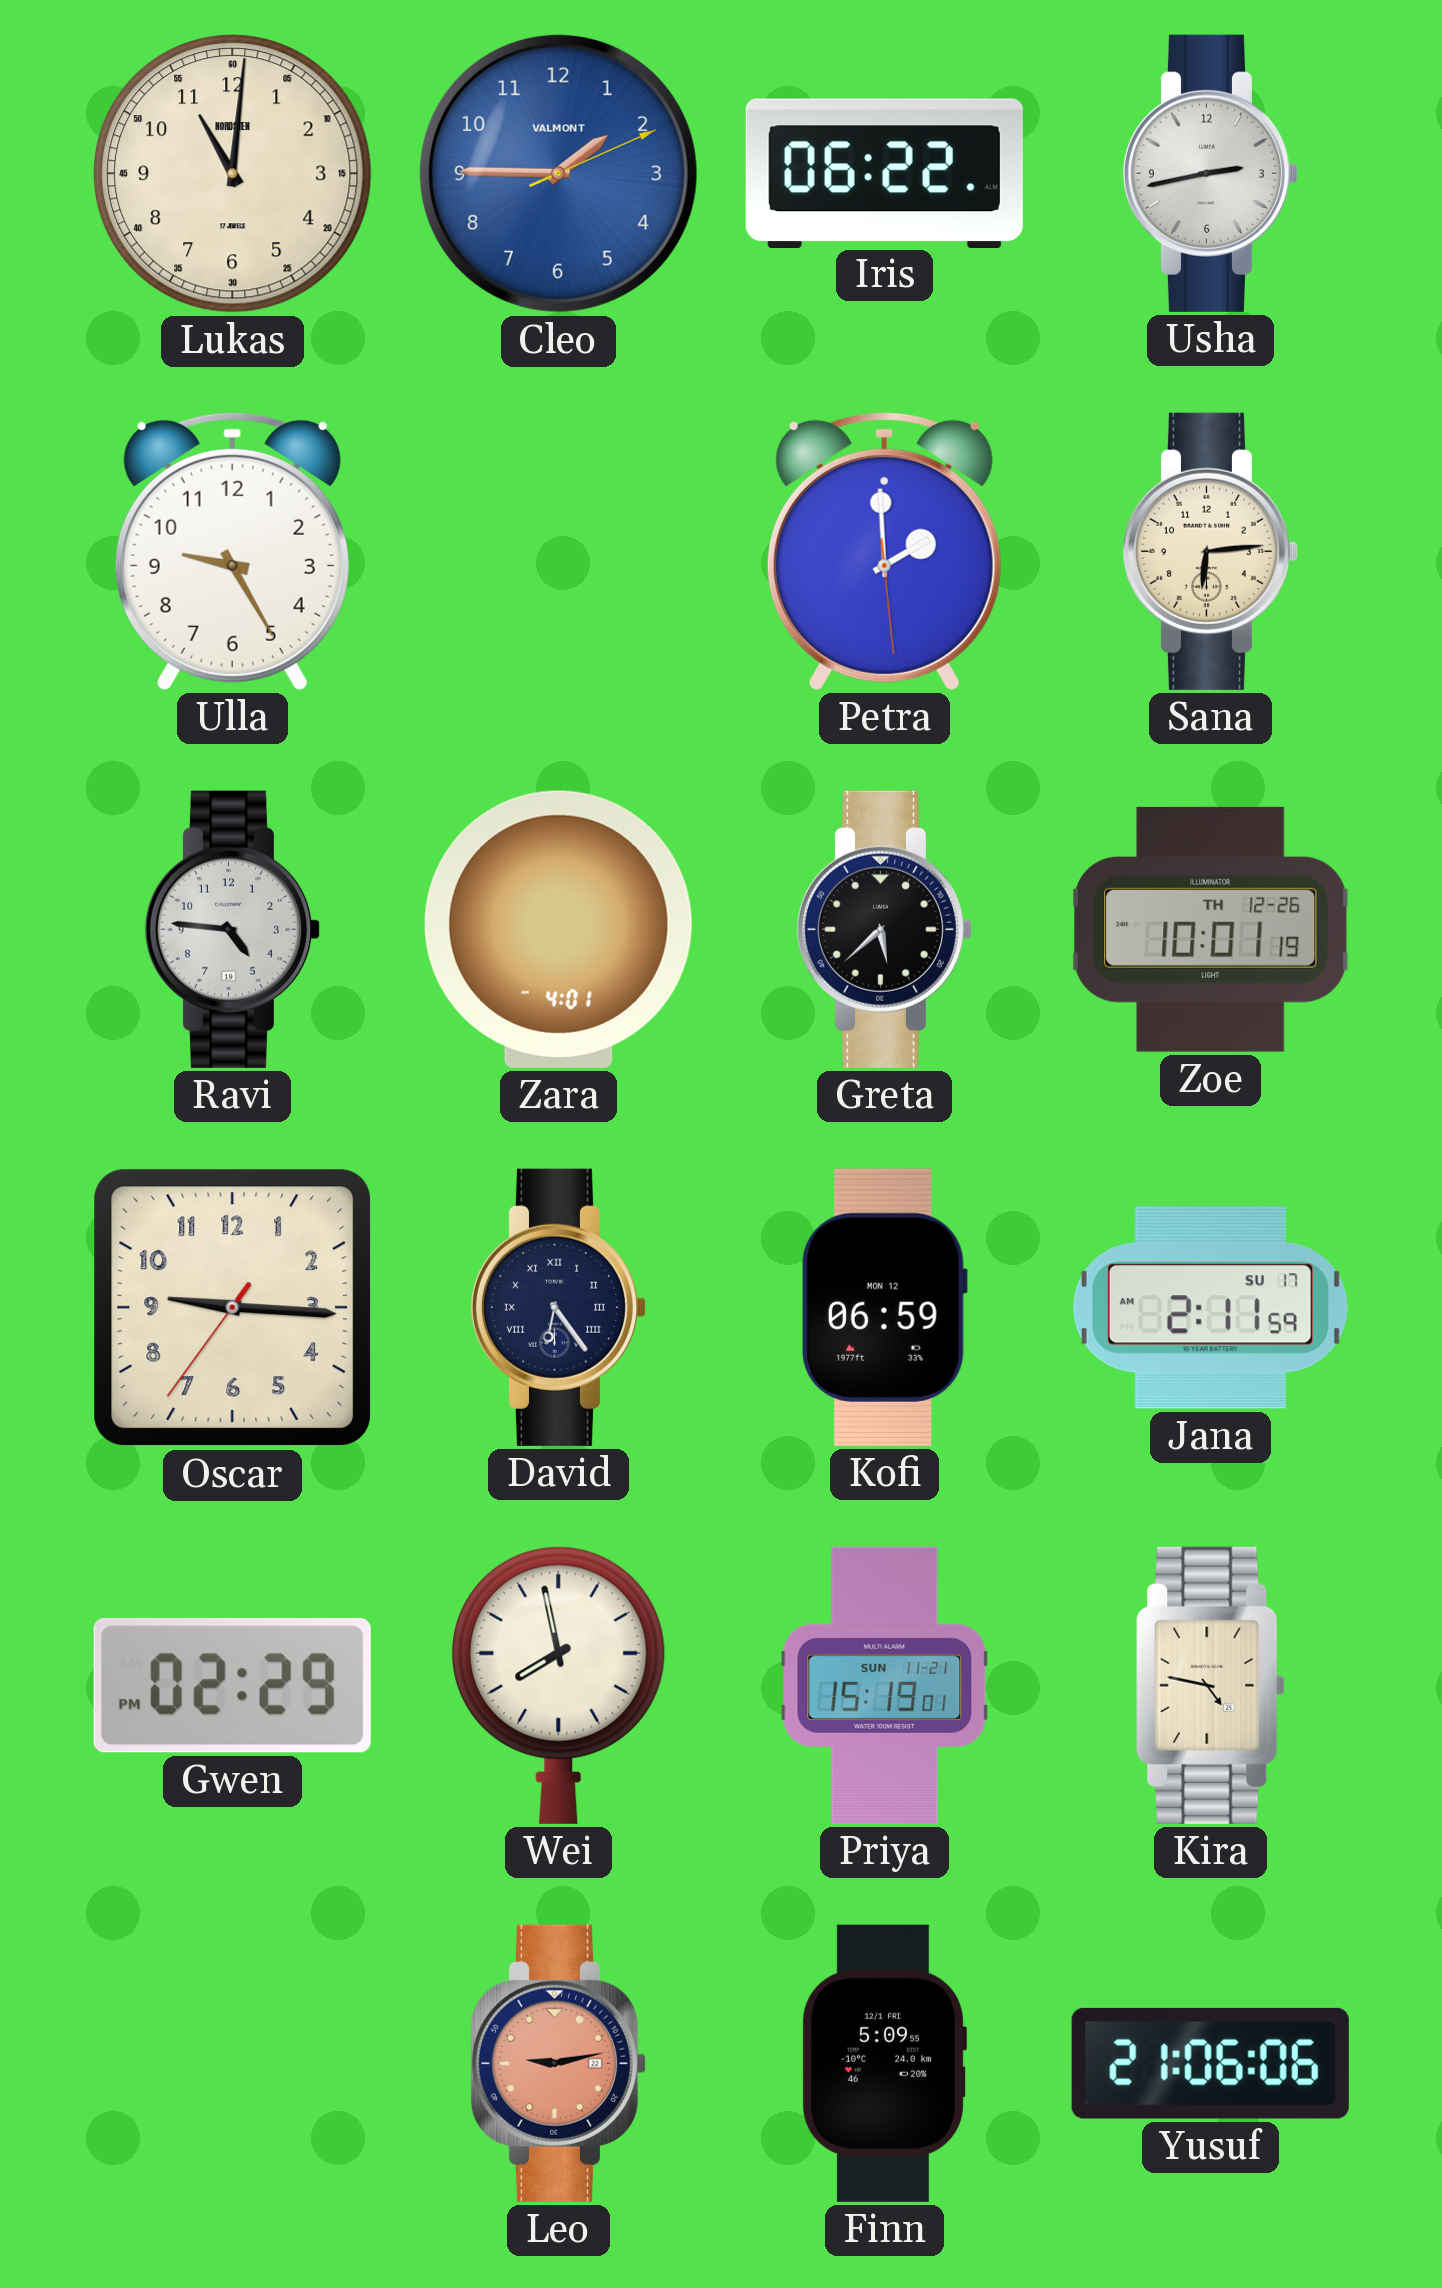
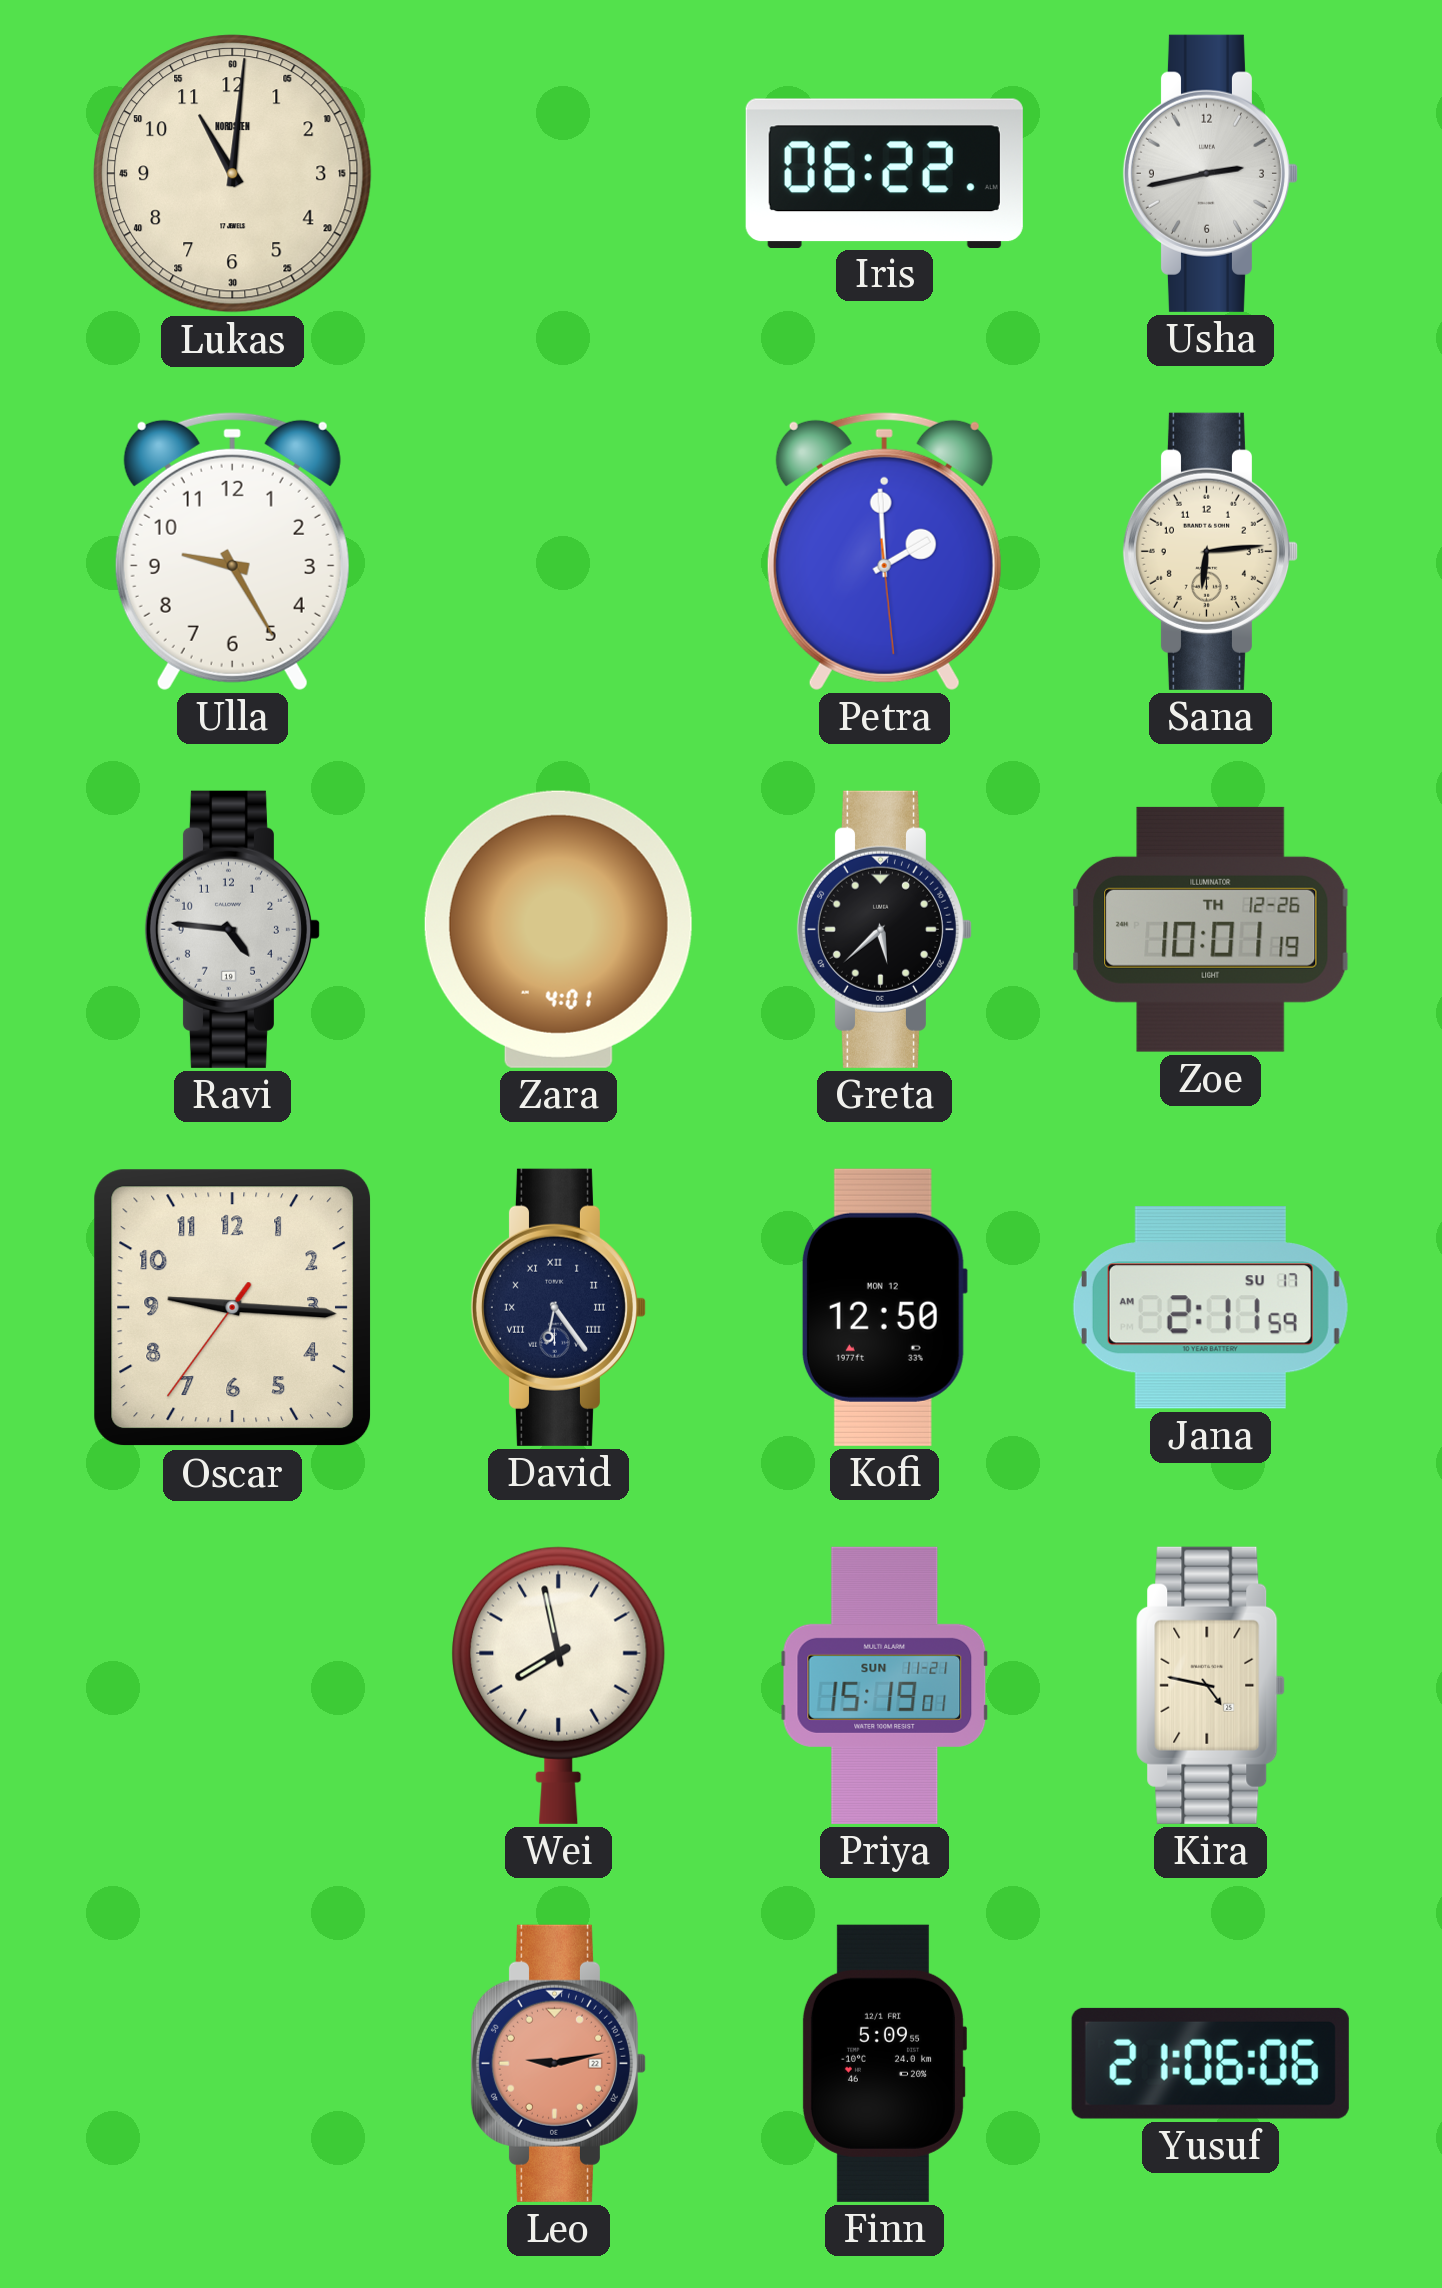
Cleo: 1:45 -> none (558, 173)
Kofi: 06:59 -> 12:50 (884, 1307)
Gwen: 02:29 -> none (232, 1685)
